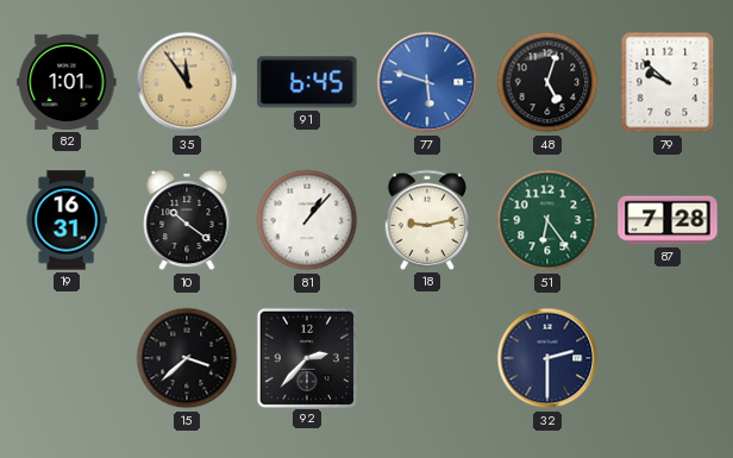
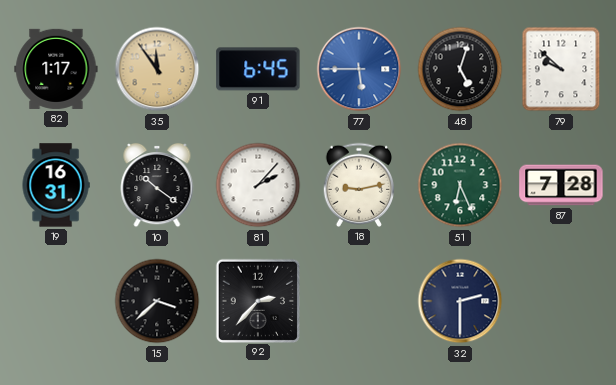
82: 1:01 -> 1:17 (56, 69)
77: 5:48 -> 5:45 (359, 69)
81: 1:07 -> 2:07 (258, 185)
51: 6:24 -> 6:26 (460, 185)
